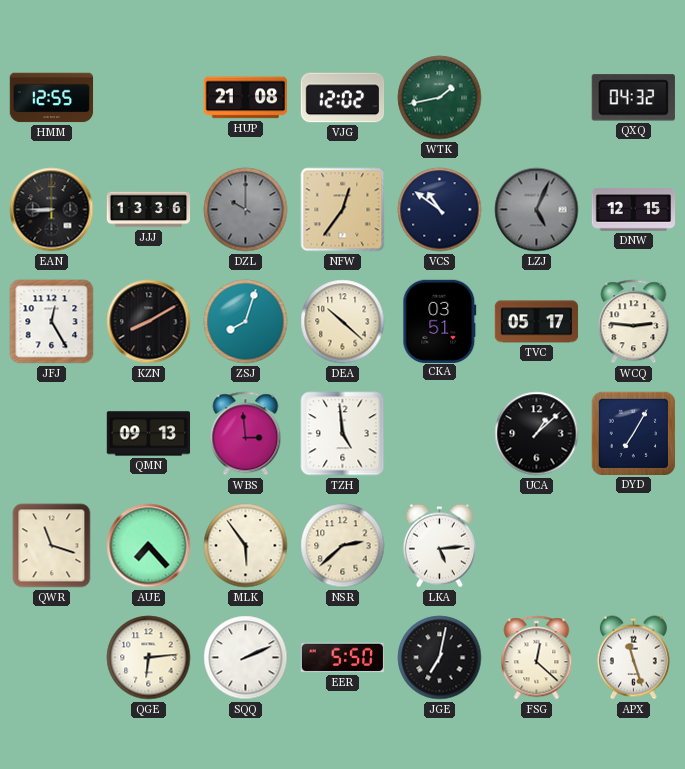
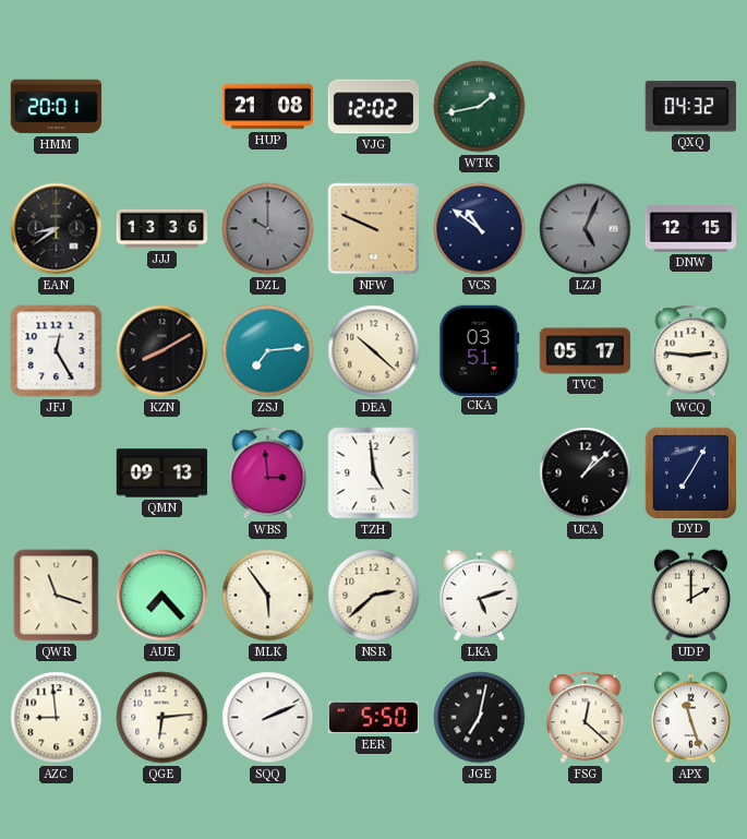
HMM: 12:55 -> 20:01 (57, 107)
EAN: 8:45 -> 8:39 (57, 229)
NFW: 12:36 -> 9:49 (374, 229)
ZSJ: 8:03 -> 7:14 (268, 351)
LKA: 5:14 -> 5:12 (479, 596)
UDP: none -> 2:00 (690, 596)
AZC: none -> 8:59 (57, 718)
